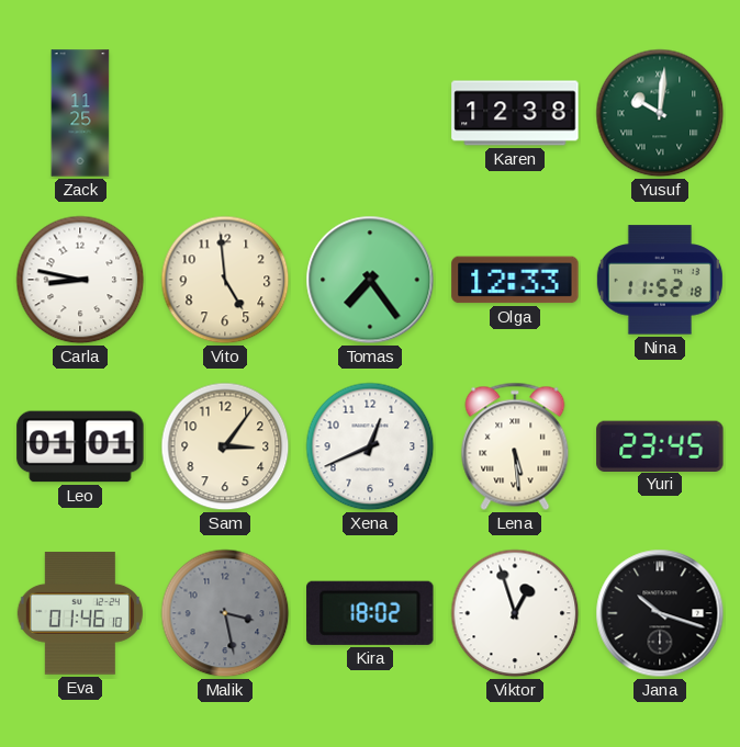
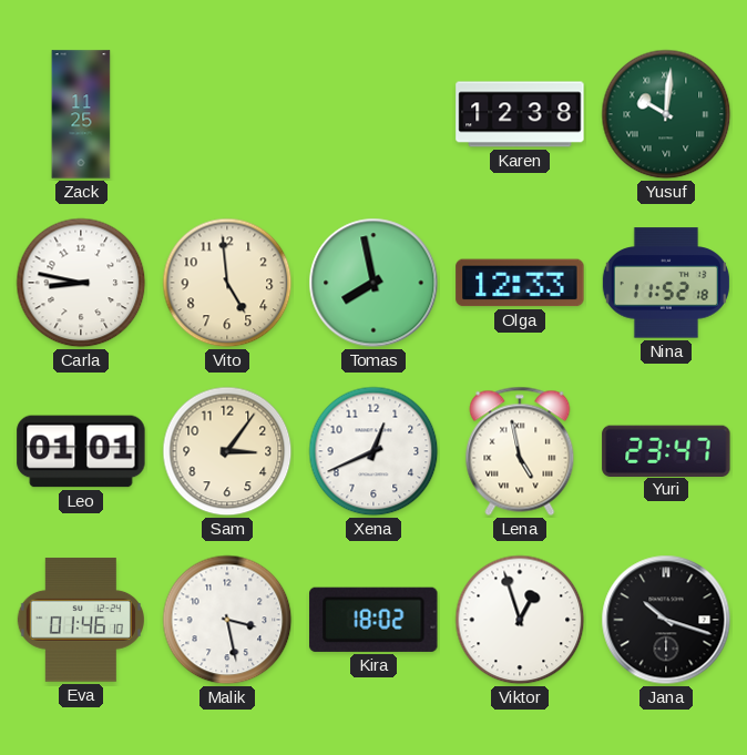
Tomas: 7:24 -> 7:58 (373, 283)
Lena: 5:29 -> 4:58 (520, 451)
Yuri: 23:45 -> 23:47 (666, 450)
Malik dial: grey -> white (227, 620)
